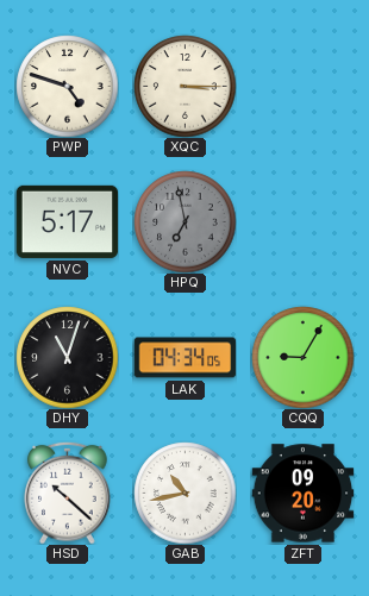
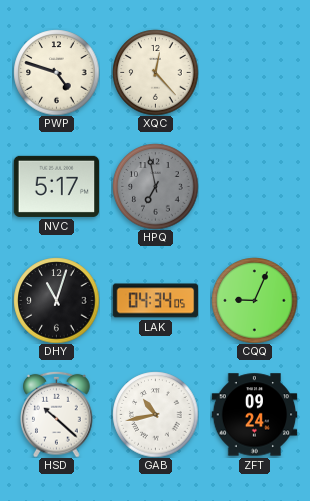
XQC: 3:15 -> 12:23 (155, 72)
CQQ: 9:05 -> 9:04 (254, 300)
ZFT: 09:20 -> 09:24 (254, 415)
